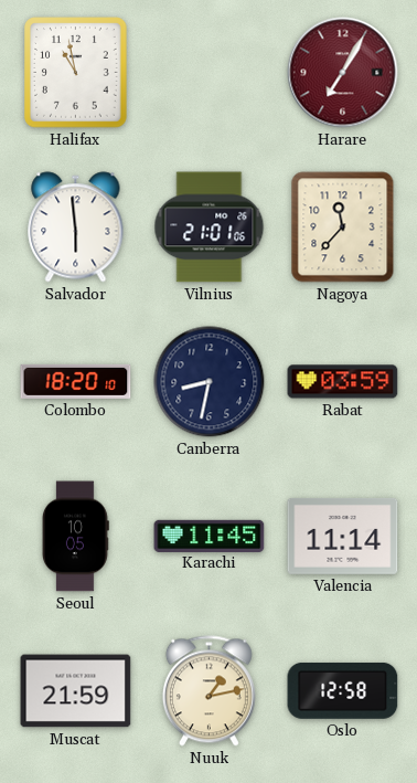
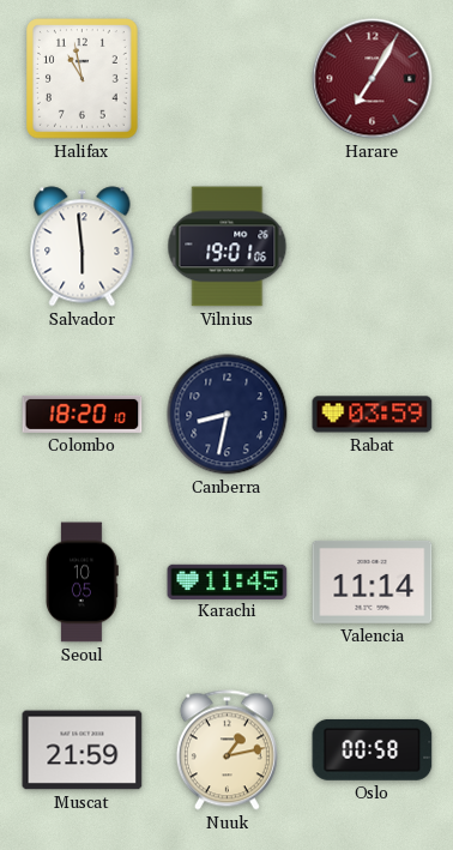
Vilnius: 21:01 -> 19:01 (228, 247)
Nagoya: 11:37 -> none (343, 228)
Oslo: 12:58 -> 00:58 (373, 749)
